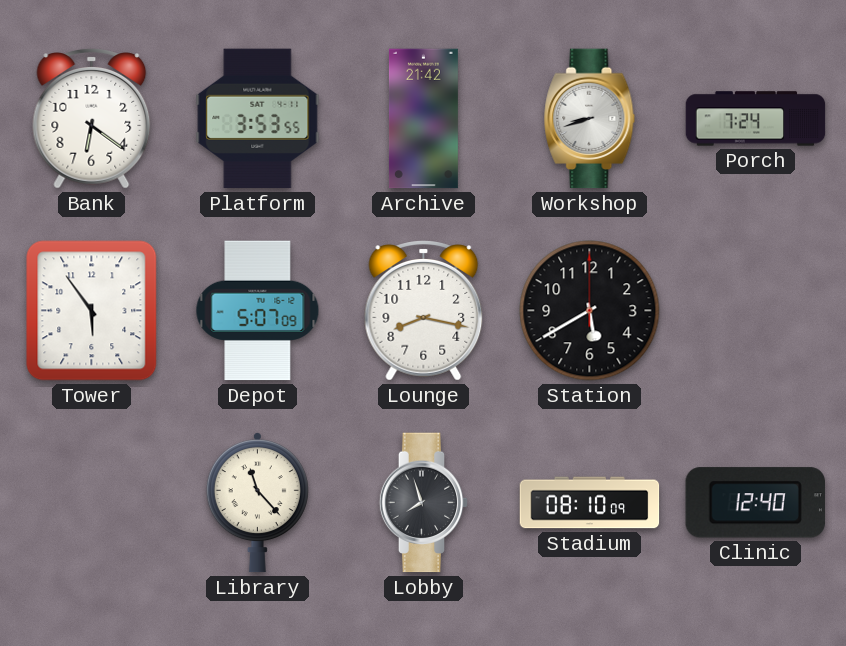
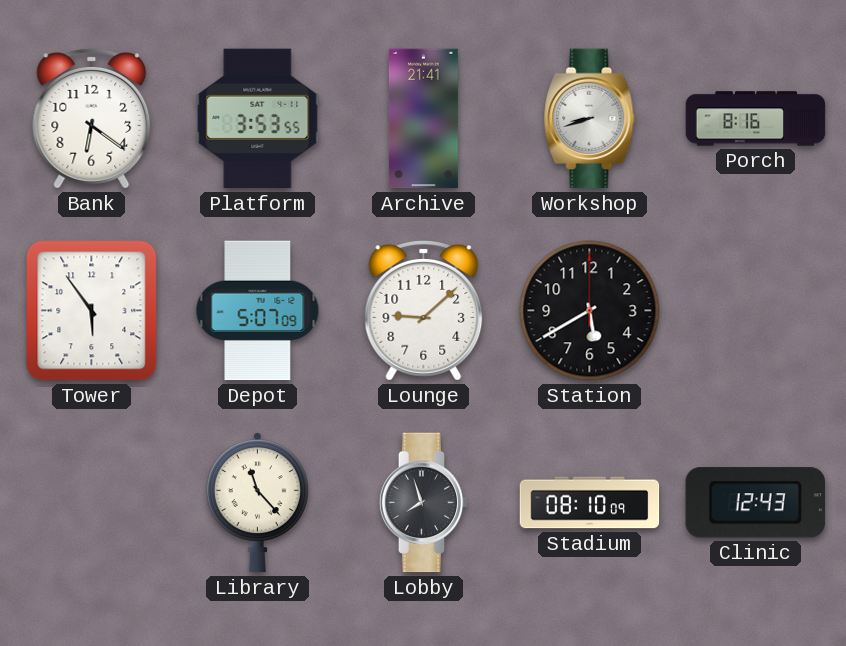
Archive: 21:42 -> 21:41 (423, 119)
Porch: 7:24 -> 8:16 (756, 119)
Lounge: 8:17 -> 9:08 (424, 311)
Clinic: 12:40 -> 12:43 (755, 503)
